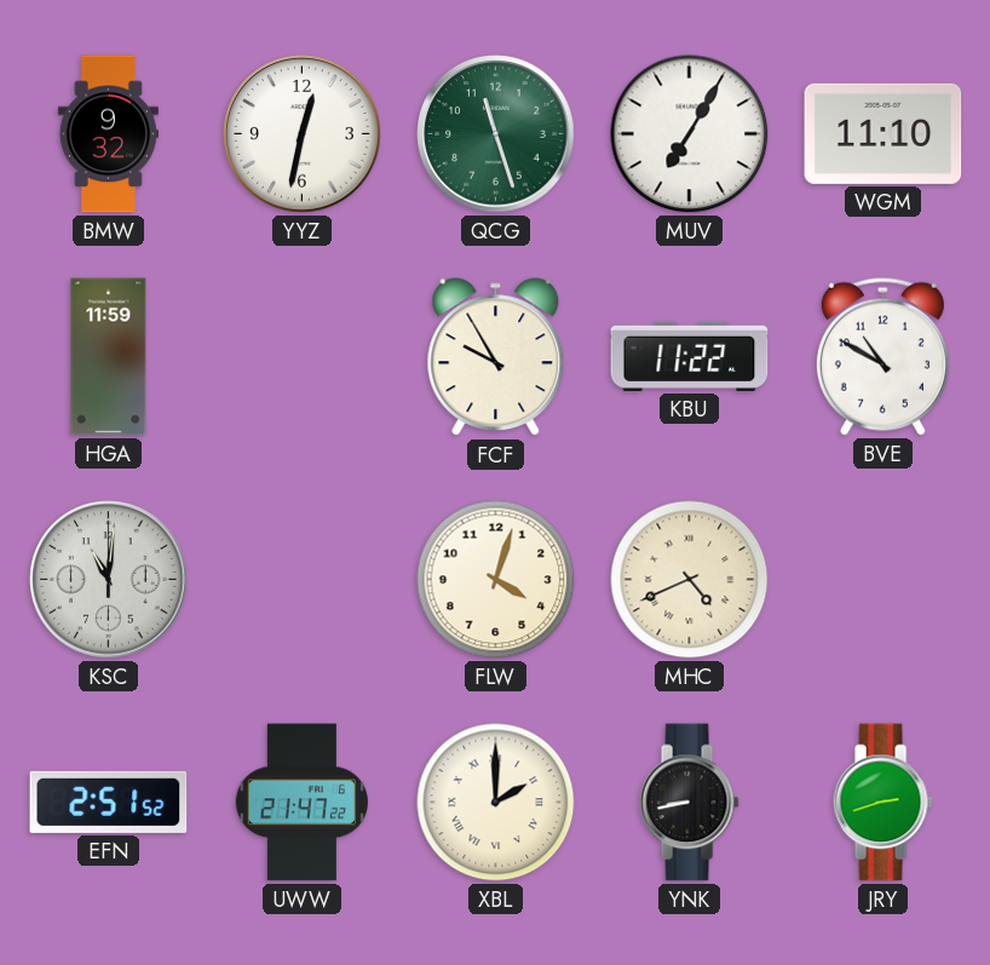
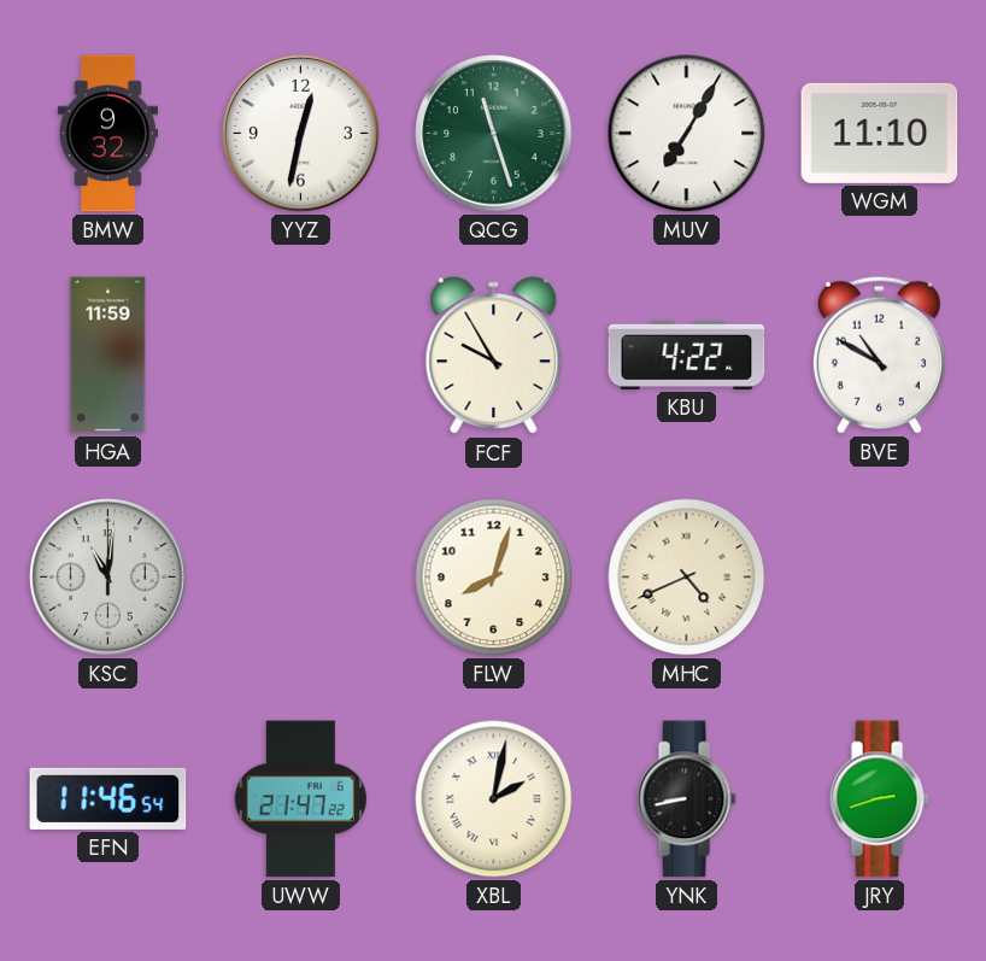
KBU: 11:22 -> 4:22 (687, 354)
FLW: 4:03 -> 8:03 (494, 578)
EFN: 2:51 -> 11:46 (108, 798)
XBL: 2:00 -> 2:02 (494, 799)
